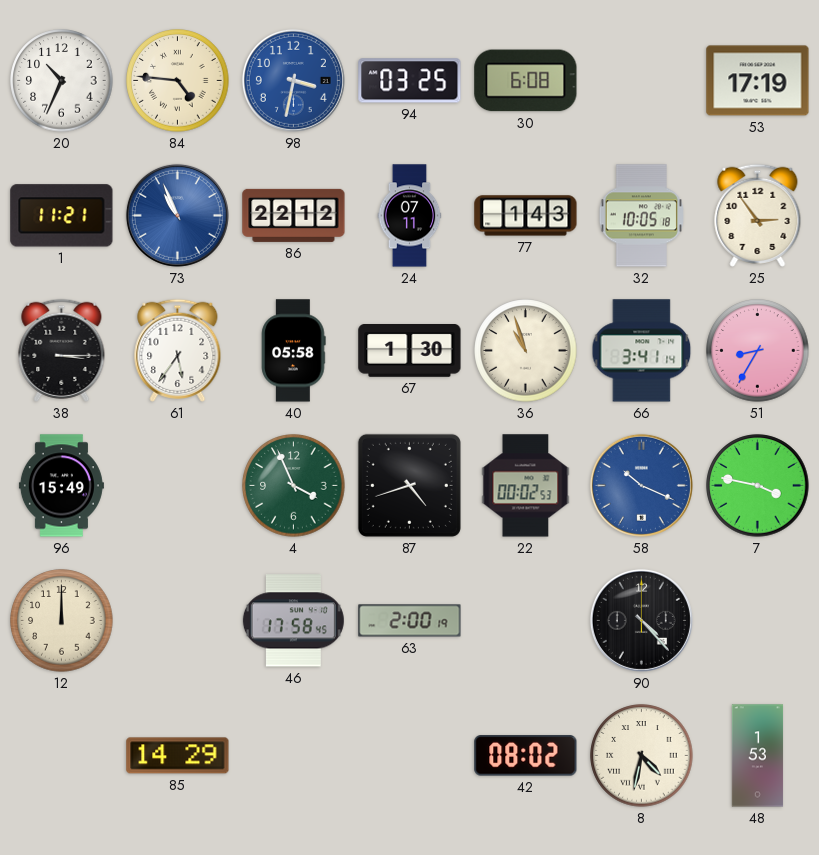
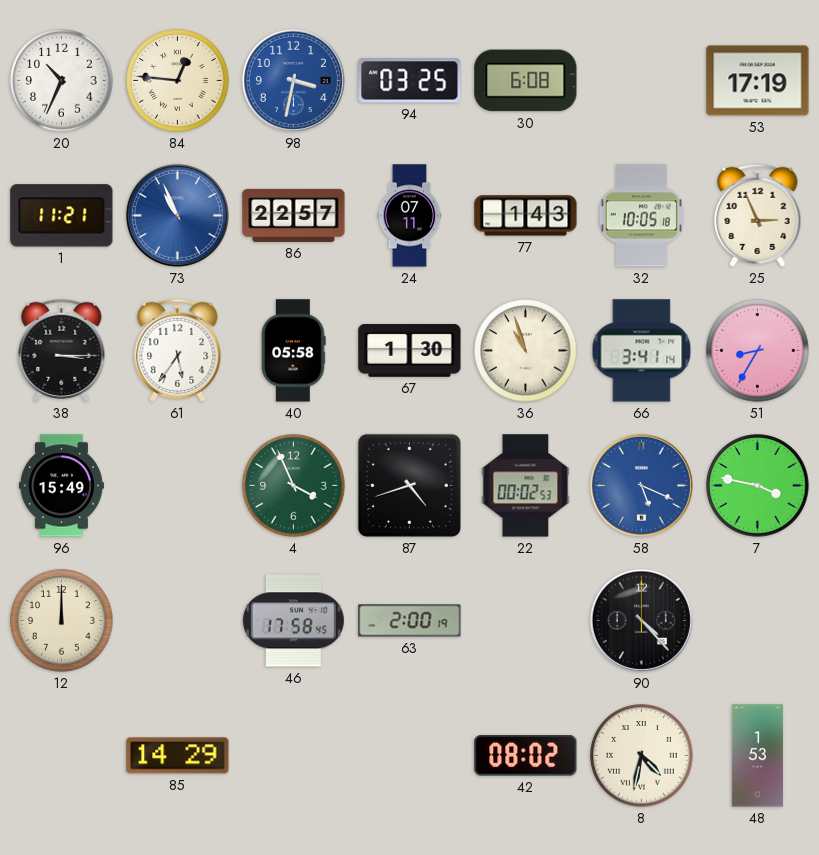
84: 4:46 -> 12:46 (178, 81)
86: 22:12 -> 22:57 (294, 215)
25: 2:54 -> 2:56 (758, 215)
58: 10:19 -> 5:19 (641, 485)
